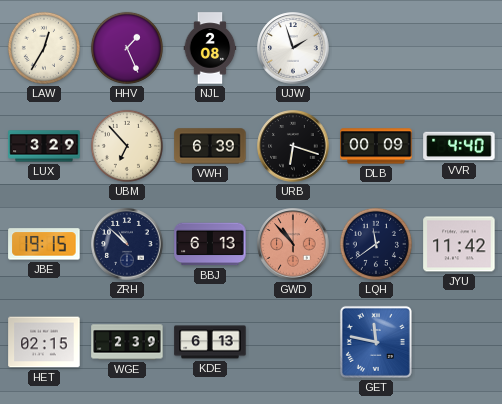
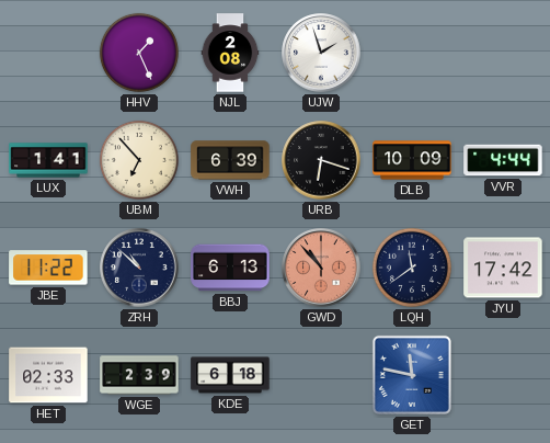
LAW: 12:35 -> none (44, 48)
LUX: 3:29 -> 1:41 (48, 160)
DLB: 00:09 -> 10:09 (412, 160)
VVR: 4:40 -> 4:44 (503, 160)
JBE: 19:15 -> 11:22 (48, 268)
JYU: 11:42 -> 17:42 (503, 268)
HET: 02:15 -> 02:33 (48, 375)
KDE: 6:13 -> 6:18 (230, 375)
